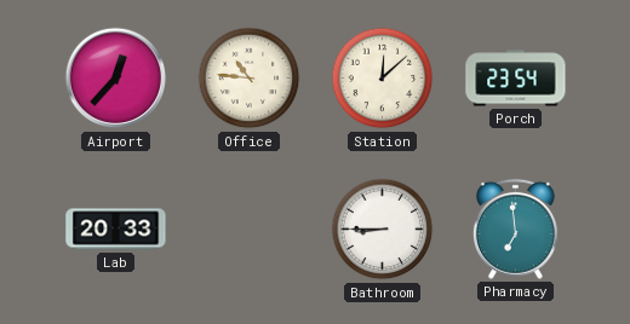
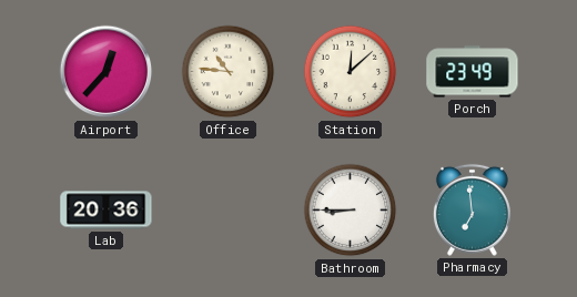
Porch: 23:54 -> 23:49 (473, 72)
Lab: 20:33 -> 20:36 (107, 211)
